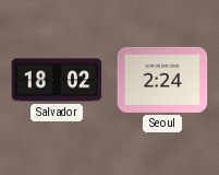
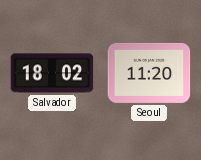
Seoul: 2:24 -> 11:20 (149, 73)
